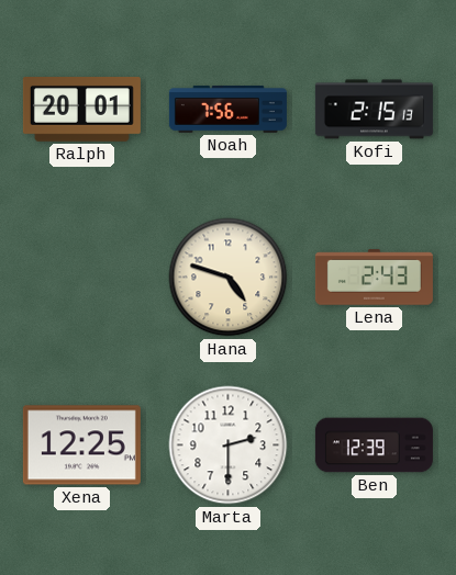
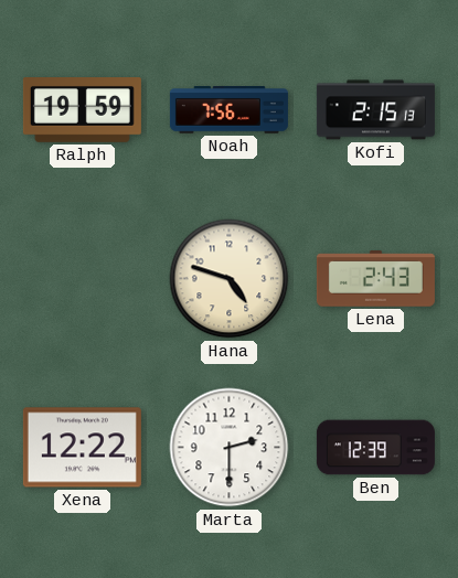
Ralph: 20:01 -> 19:59 (82, 110)
Xena: 12:25 -> 12:22 (82, 448)
